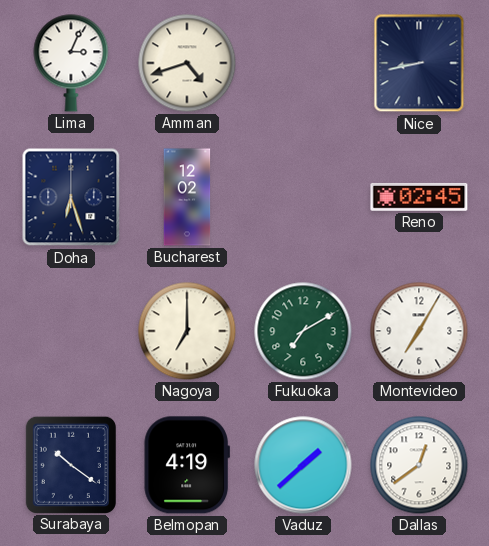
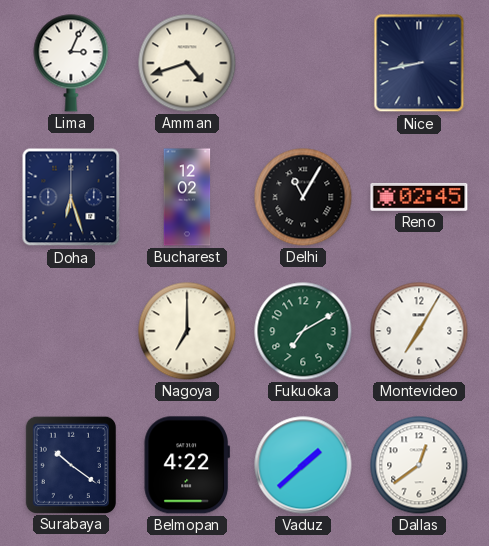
Delhi: none -> 11:05 (303, 197)
Belmopan: 4:19 -> 4:22 (187, 465)
